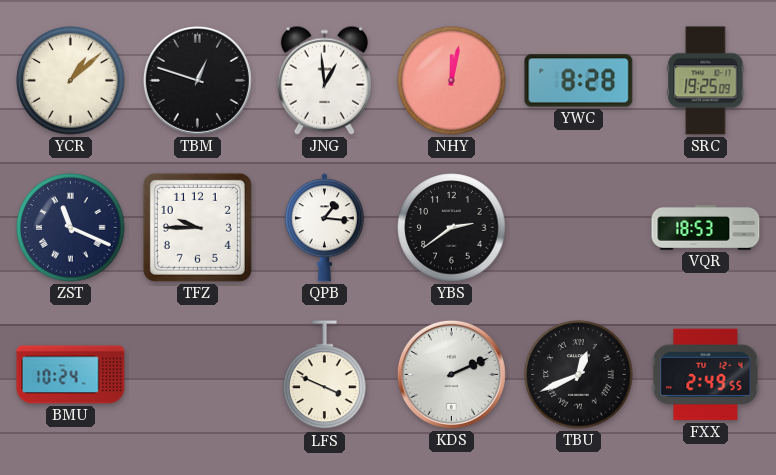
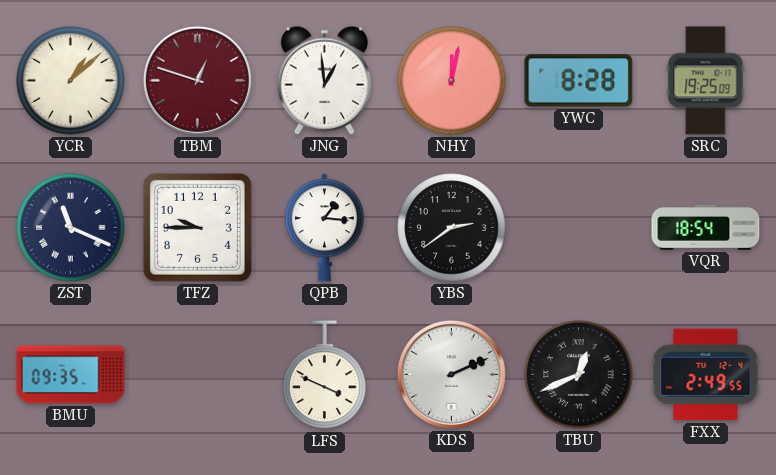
TBM dial: black -> burgundy (197, 80)
VQR: 18:53 -> 18:54 (706, 227)
BMU: 10:24 -> 09:35 (71, 375)
